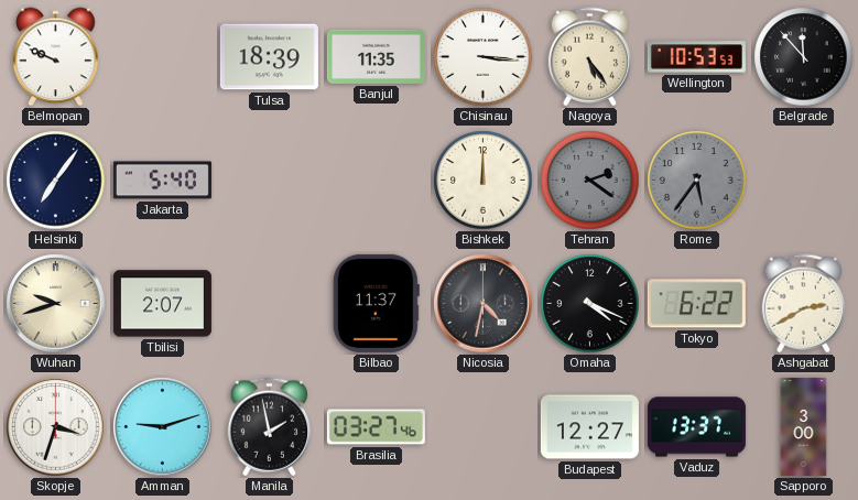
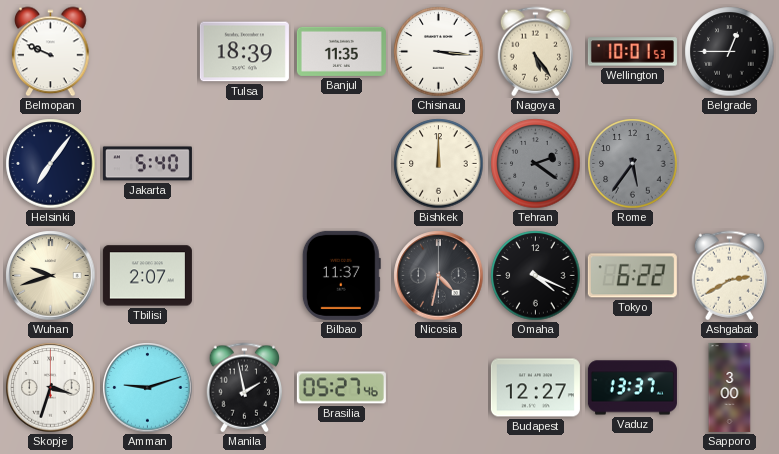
Wellington: 10:53 -> 10:01 (632, 52)
Belgrade: 11:53 -> 12:45 (730, 52)
Brasilia: 03:27 -> 05:27 (341, 388)
